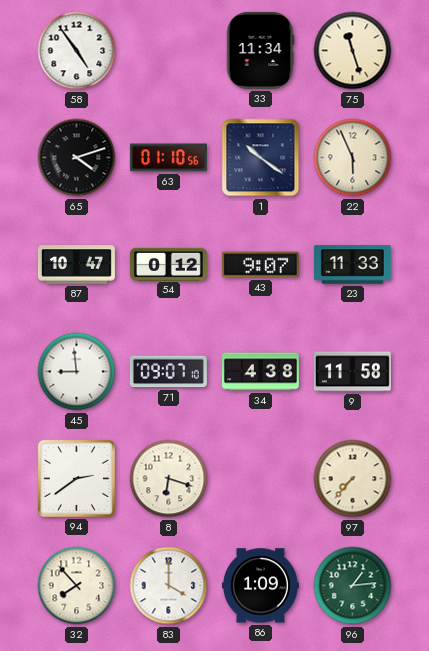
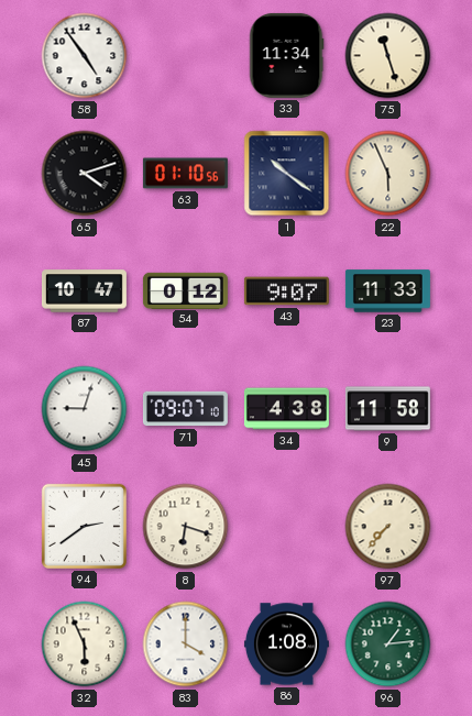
45: 8:59 -> 9:03 (85, 409)
32: 7:53 -> 5:56 (85, 645)
86: 1:09 -> 1:08 (286, 645)
